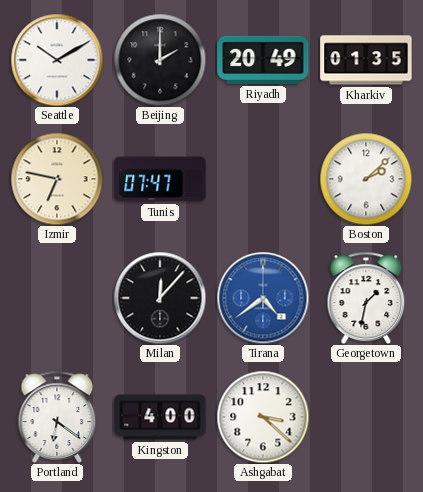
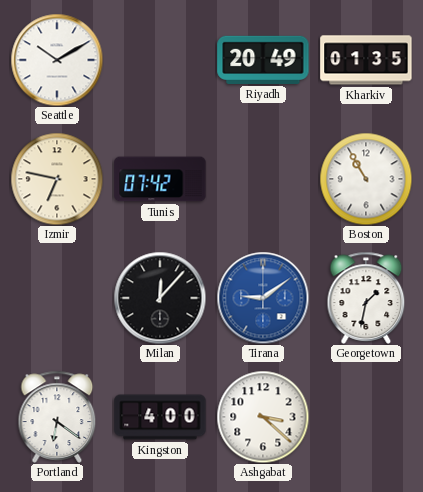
Beijing: 2:00 -> none (160, 60)
Tunis: 07:47 -> 07:42 (160, 179)
Boston: 2:08 -> 10:55 (366, 179)
Tirana: 4:39 -> 9:09 (263, 298)
